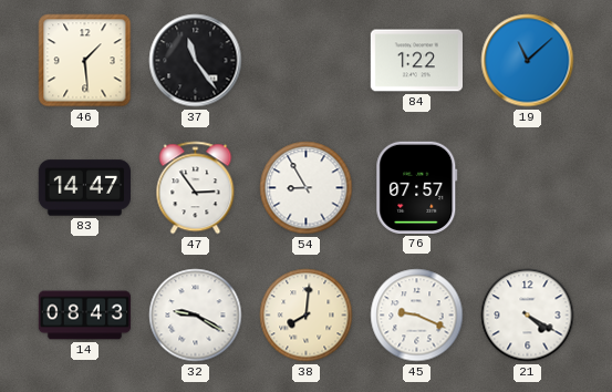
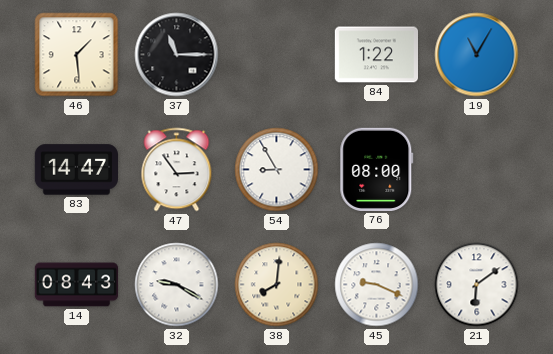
37: 11:24 -> 11:15 (177, 55)
19: 11:08 -> 11:05 (477, 55)
76: 07:57 -> 08:00 (377, 169)
21: 4:20 -> 6:09 (477, 285)
